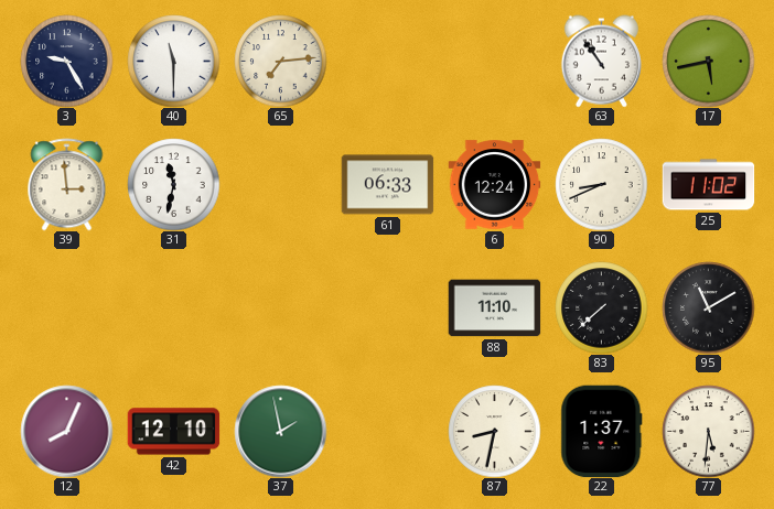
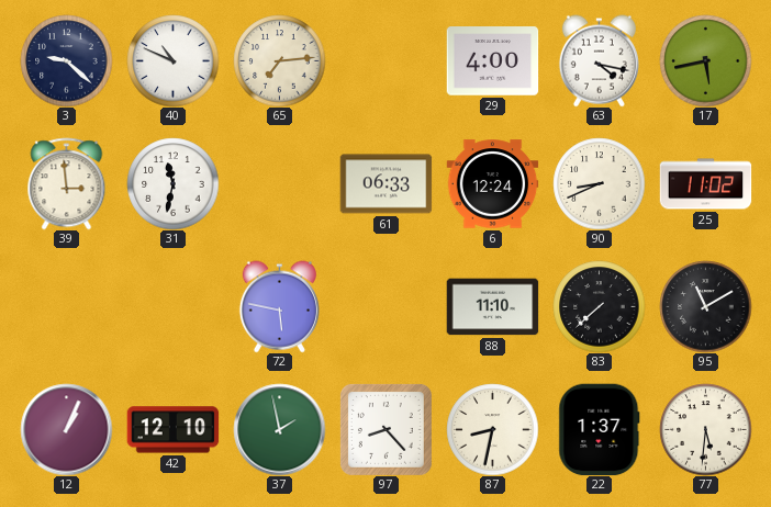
3: 9:25 -> 9:22 (66, 60)
40: 11:30 -> 10:49 (172, 60)
29: none -> 4:00 (492, 61)
63: 10:54 -> 4:17 (599, 60)
72: none -> 5:47 (279, 306)
12: 8:04 -> 1:04 (66, 429)
97: none -> 8:23 (386, 429)
